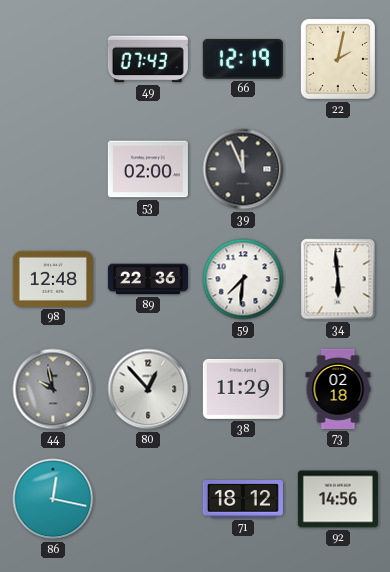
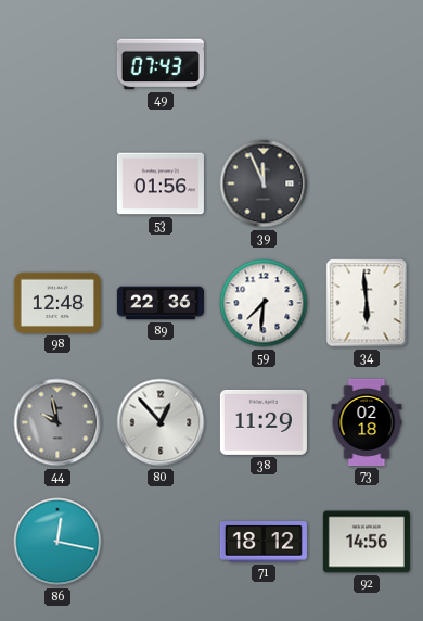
66: 12:19 -> none (243, 60)
22: 2:02 -> none (338, 59)
53: 02:00 -> 01:56 (161, 183)
